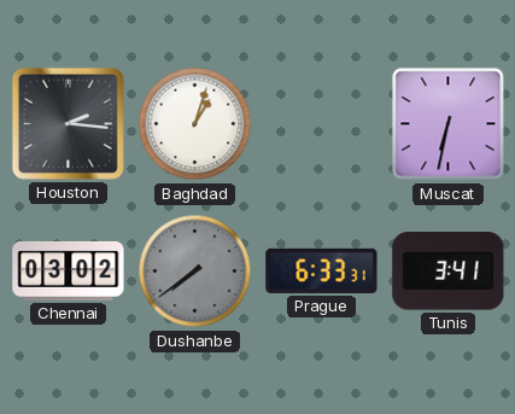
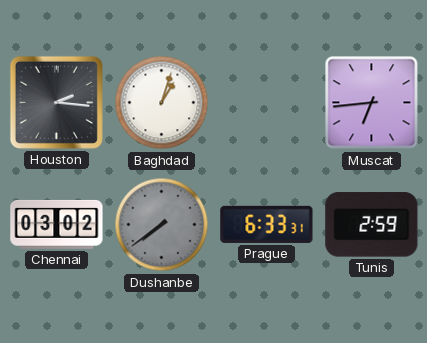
Muscat: 6:32 -> 6:44 (372, 103)
Tunis: 3:41 -> 2:59 (372, 225)
